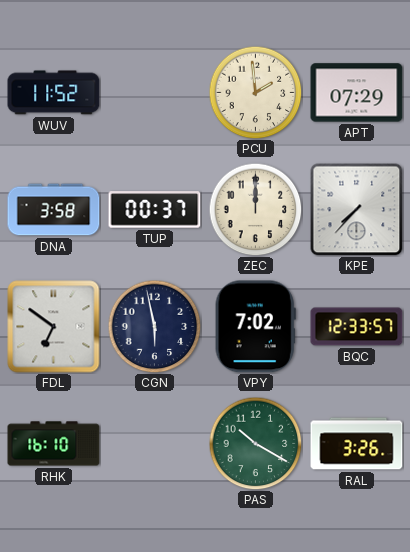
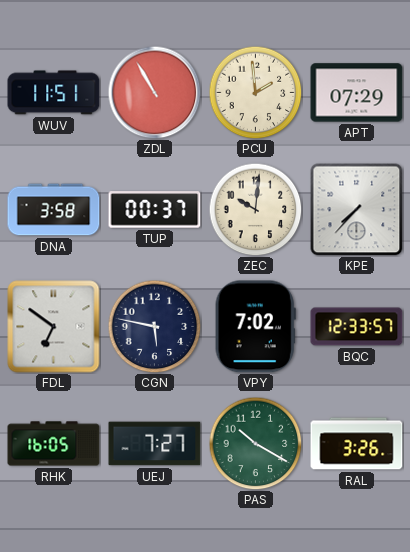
WUV: 11:52 -> 11:51 (54, 93)
ZDL: none -> 10:55 (154, 92)
ZEC: 12:00 -> 10:01 (255, 209)
CGN: 5:58 -> 5:47 (154, 326)
RHK: 16:10 -> 16:05 (54, 444)
UEJ: none -> 7:27 (155, 444)
